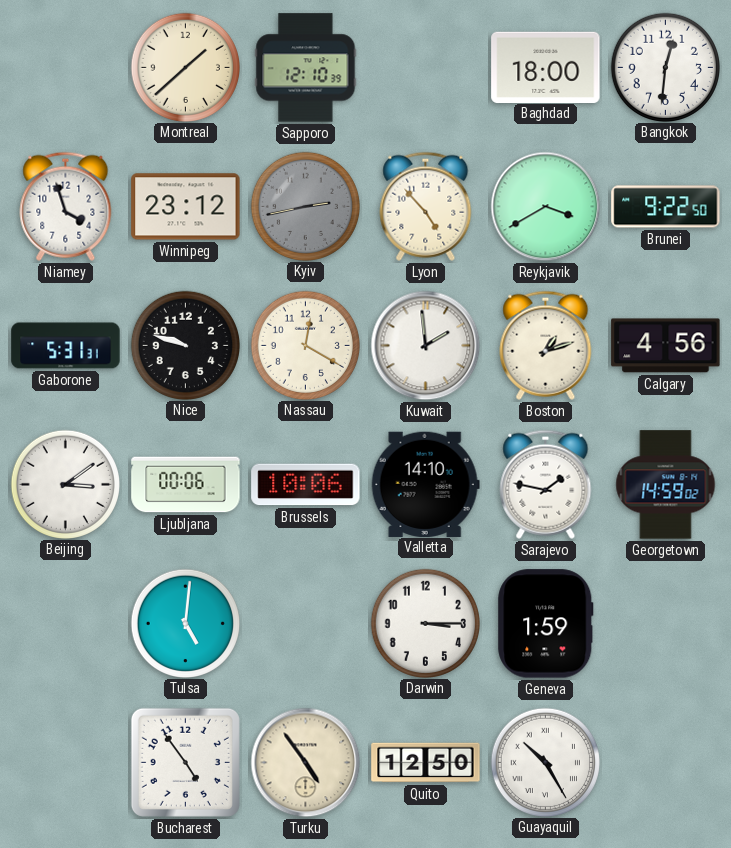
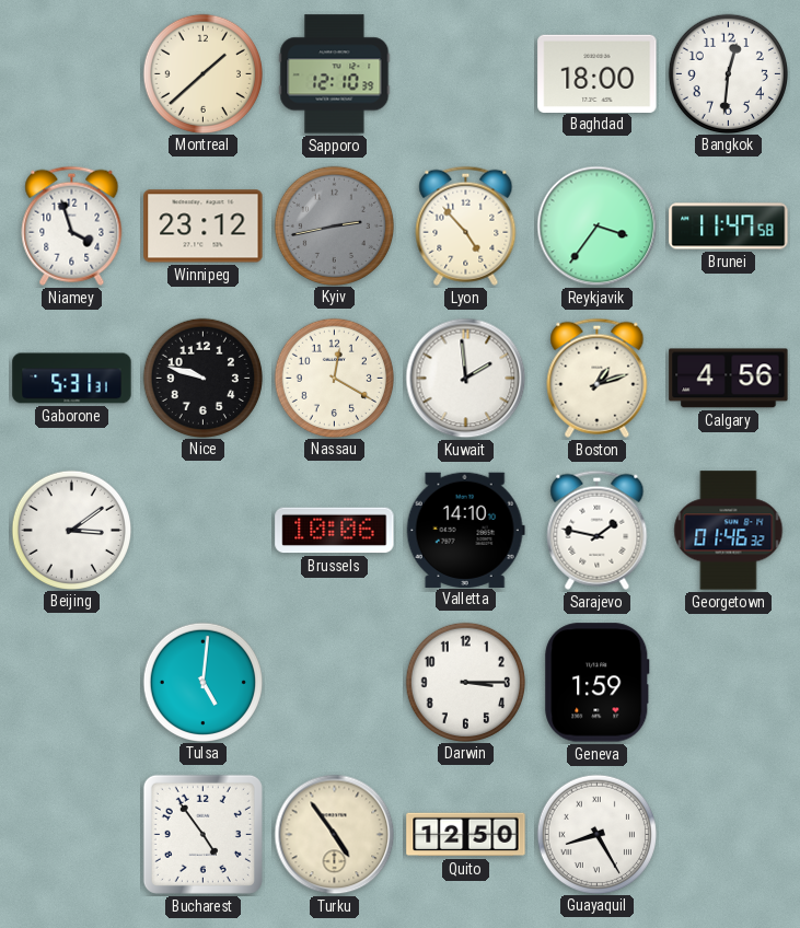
Reykjavik: 3:40 -> 3:36 (598, 227)
Brunei: 9:22 -> 11:47 (729, 227)
Ljubljana: 00:06 -> none (186, 485)
Georgetown: 14:59 -> 01:46 (729, 531)
Guayaquil: 10:25 -> 8:25 (596, 834)
